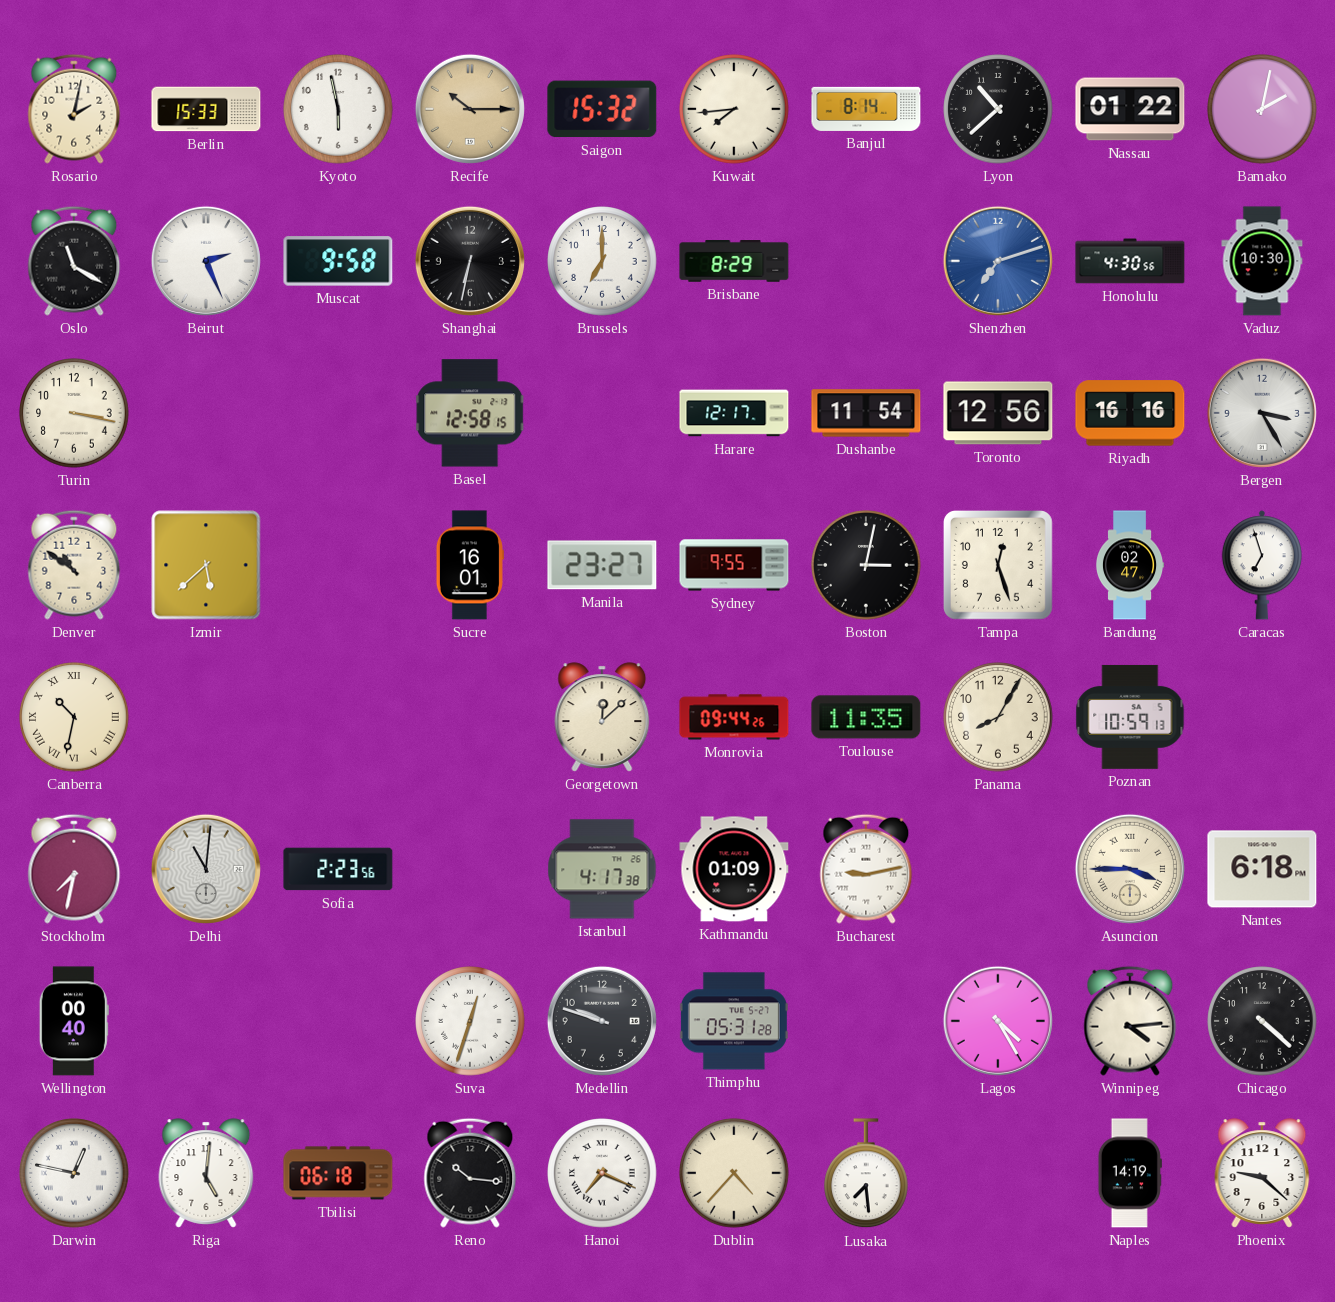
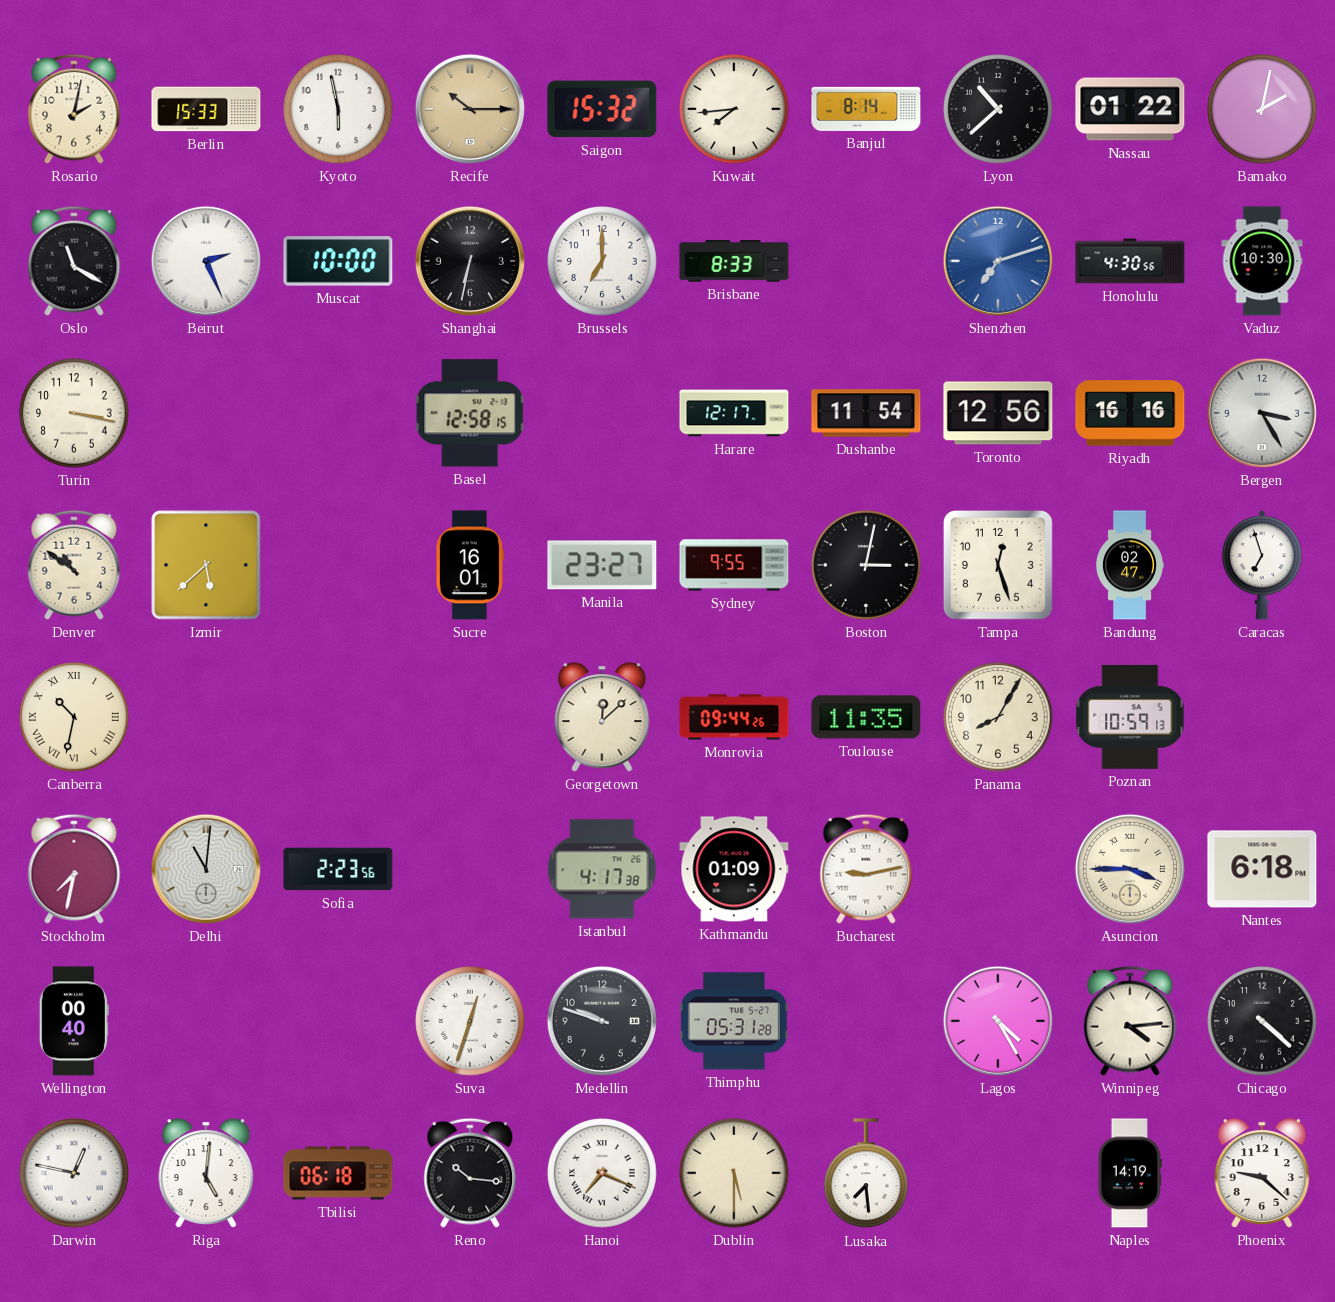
Muscat: 9:58 -> 10:00 (338, 261)
Brisbane: 8:29 -> 8:33 (734, 261)
Dublin: 4:37 -> 5:30 (734, 1173)
